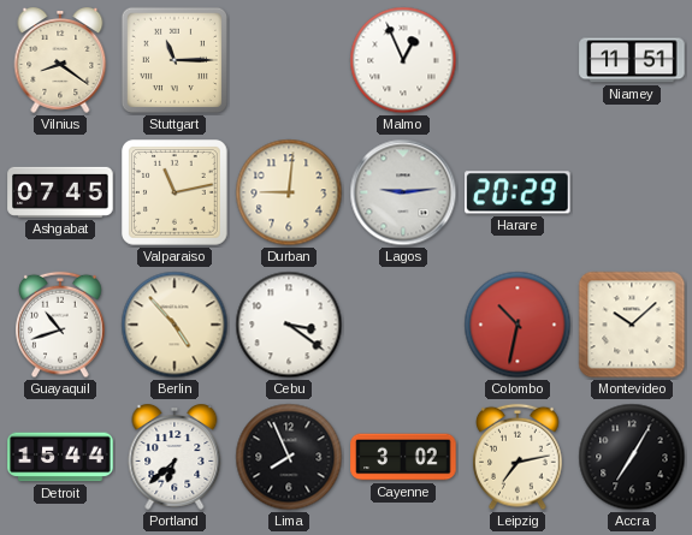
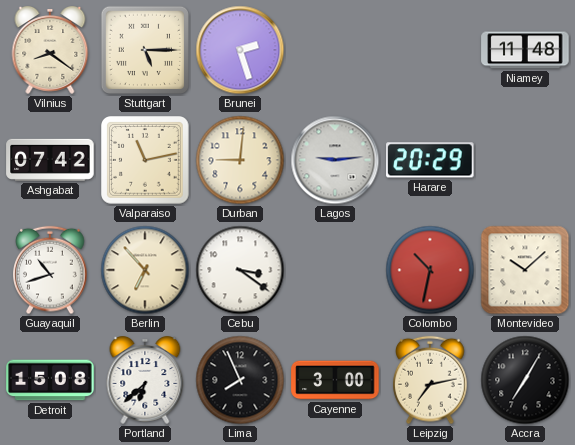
Stuttgart: 11:15 -> 5:15 (145, 50)
Brunei: none -> 2:27 (240, 50)
Malmo: 12:56 -> none (403, 60)
Niamey: 11:51 -> 11:48 (525, 50)
Ashgabat: 07:45 -> 07:42 (50, 160)
Berlin: 4:53 -> 6:53 (145, 270)
Detroit: 15:44 -> 15:08 (50, 380)
Cayenne: 3:02 -> 3:00 (335, 380)
